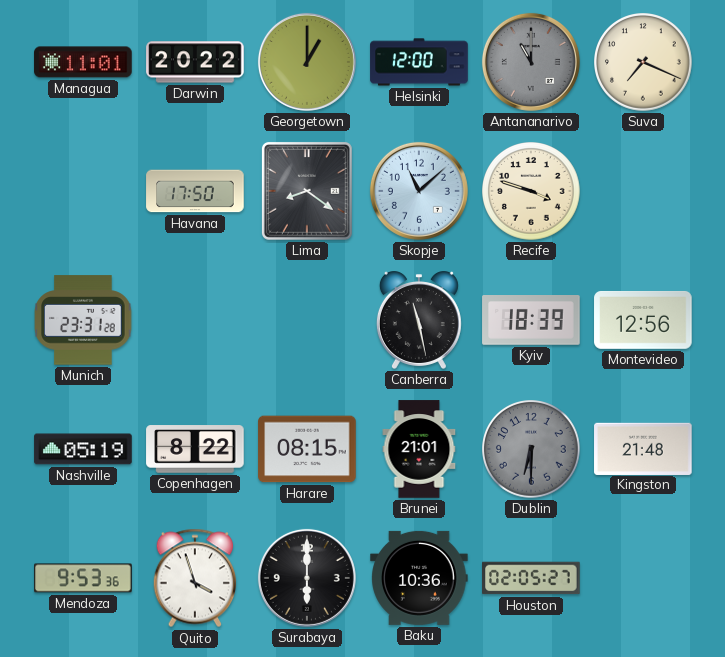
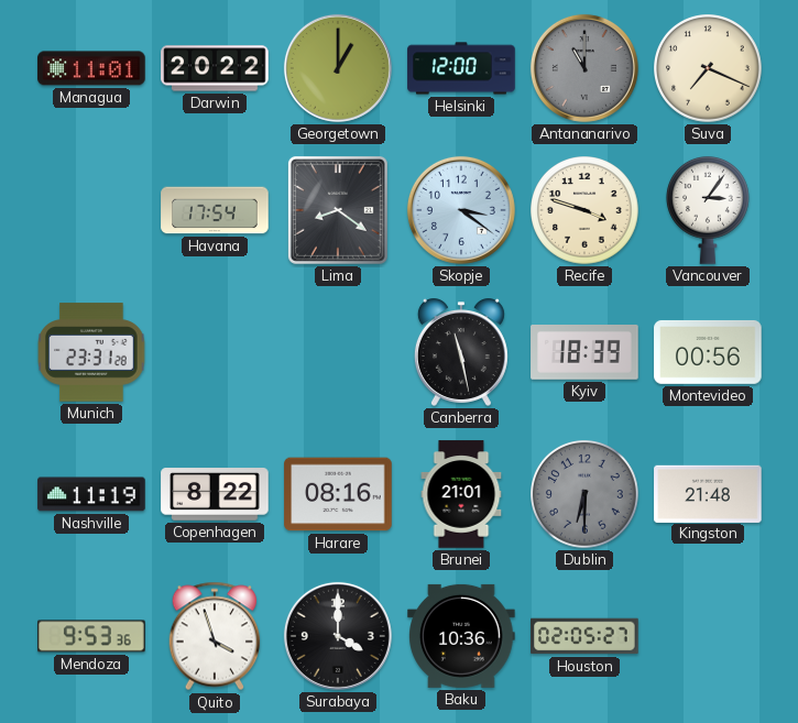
Havana: 17:50 -> 17:54 (215, 210)
Skopje: 11:08 -> 3:21 (461, 210)
Vancouver: none -> 3:06 (708, 210)
Montevideo: 12:56 -> 00:56 (708, 352)
Nashville: 05:19 -> 11:19 (91, 494)
Harare: 08:15 -> 08:16 (338, 494)
Surabaya: 6:00 -> 4:00 (338, 636)
